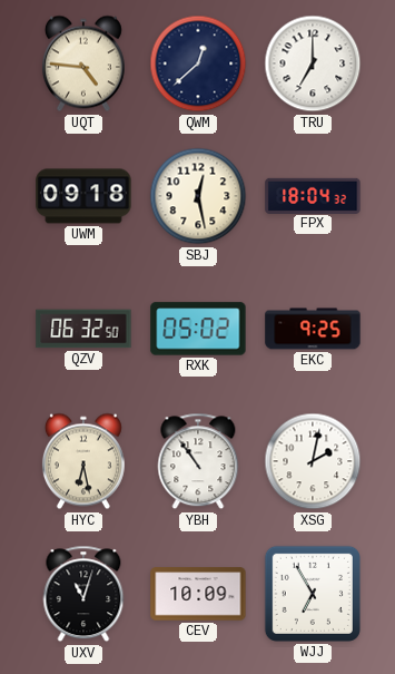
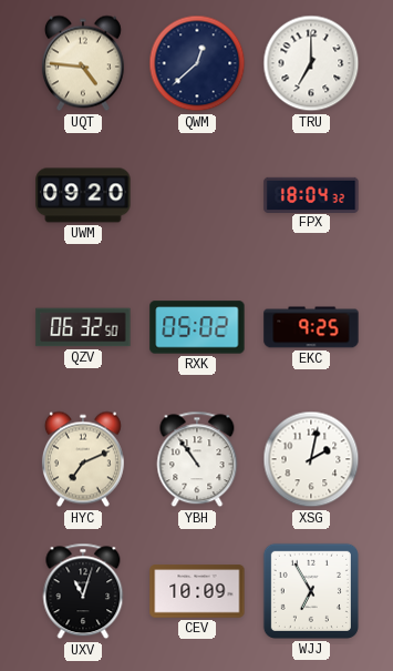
UWM: 09:18 -> 09:20 (83, 195)
SBJ: 12:28 -> none (198, 196)
HYC: 6:28 -> 7:11 (83, 459)
